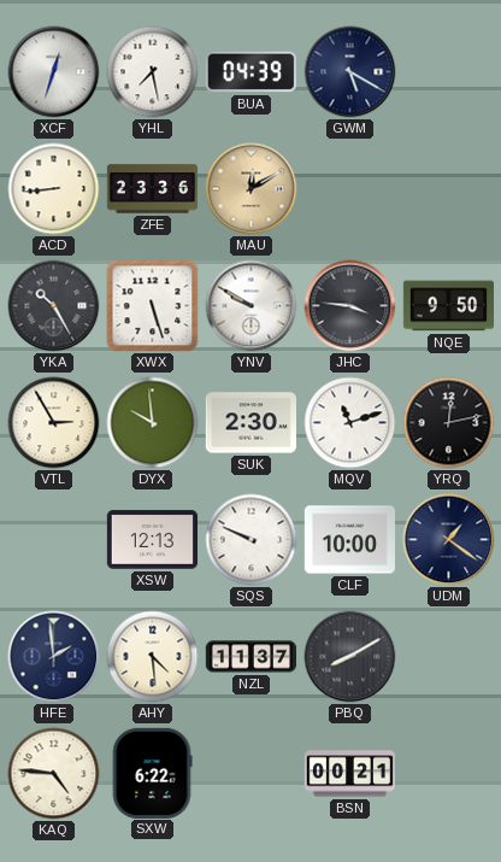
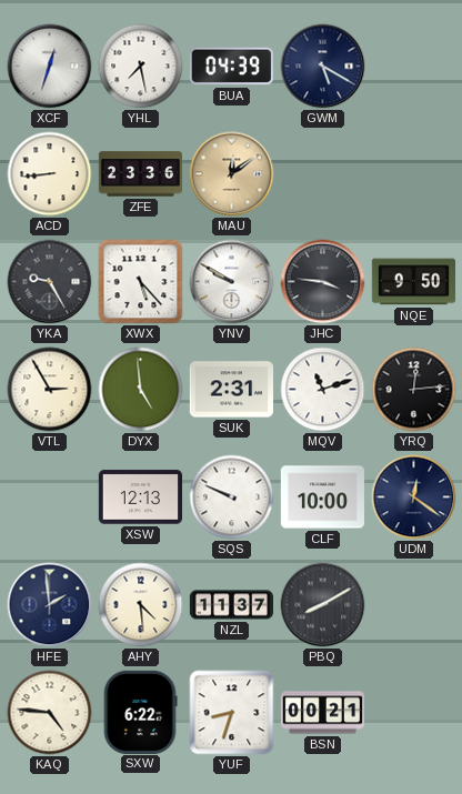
MAU: 12:10 -> 12:09 (232, 174)
YKA: 10:25 -> 9:25 (50, 282)
XWX: 5:27 -> 5:23 (141, 282)
DYX: 9:59 -> 4:59 (141, 390)
SUK: 2:30 -> 2:31 (231, 390)
YRQ: 12:13 -> 12:14 (414, 390)
UDM: 1:21 -> 12:21 (414, 497)
YUF: none -> 8:33 (232, 713)
